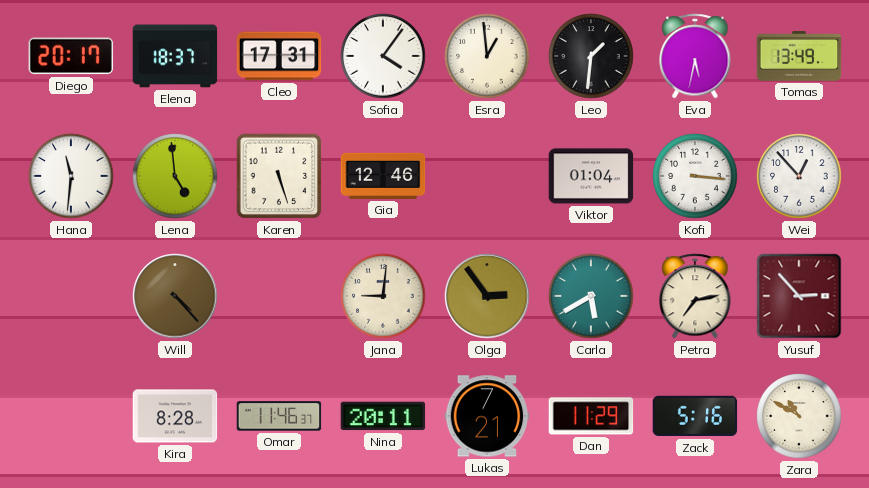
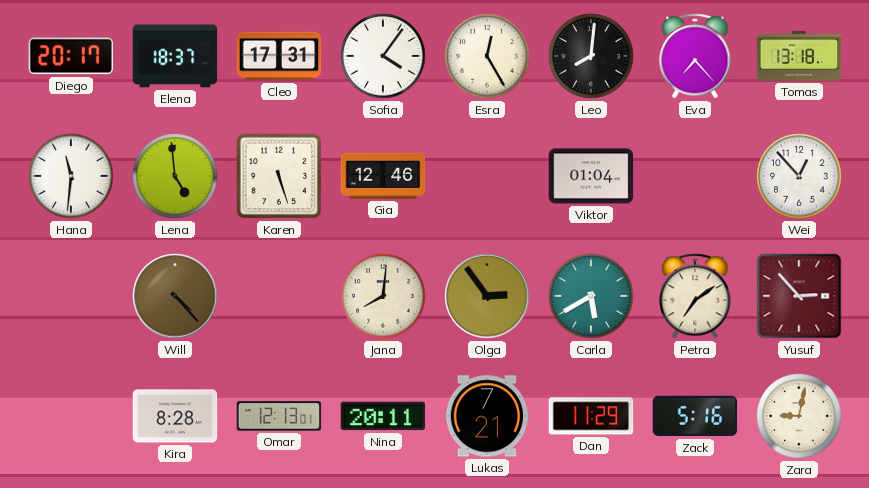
Esra: 12:59 -> 12:25 (487, 56)
Leo: 1:31 -> 8:01 (591, 56)
Eva: 5:32 -> 7:23 (695, 56)
Tomas: 13:49 -> 13:18 (799, 56)
Kofi: 3:16 -> none (695, 176)
Jana: 9:01 -> 8:01 (383, 296)
Petra: 7:13 -> 7:09 (695, 296)
Omar: 11:46 -> 12:13 (279, 416)
Zara: 10:50 -> 9:02 (799, 416)
